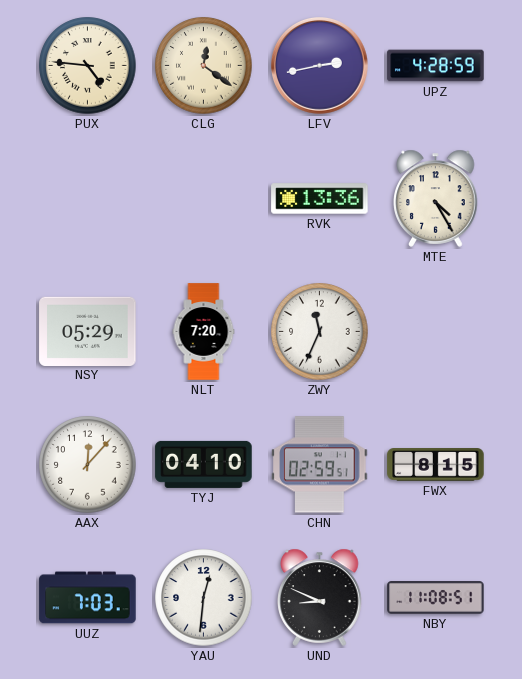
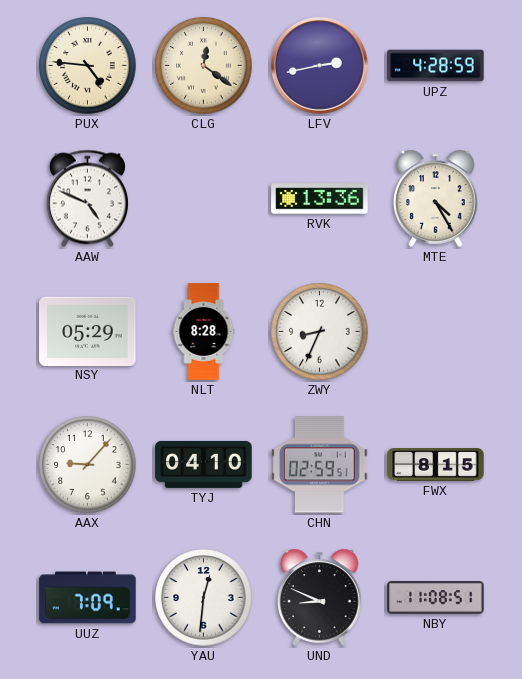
AAW: none -> 4:49 (87, 199)
NLT: 7:20 -> 8:28 (204, 332)
ZWY: 11:34 -> 8:34 (320, 332)
AAX: 12:07 -> 9:07 (88, 465)
UUZ: 7:03 -> 7:09 (88, 598)
